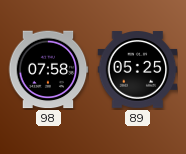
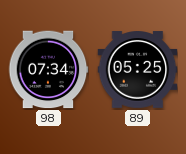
98: 07:58 -> 07:34 (48, 70)
